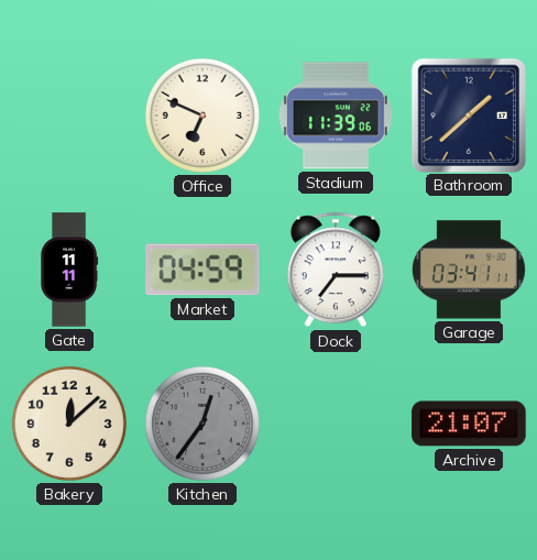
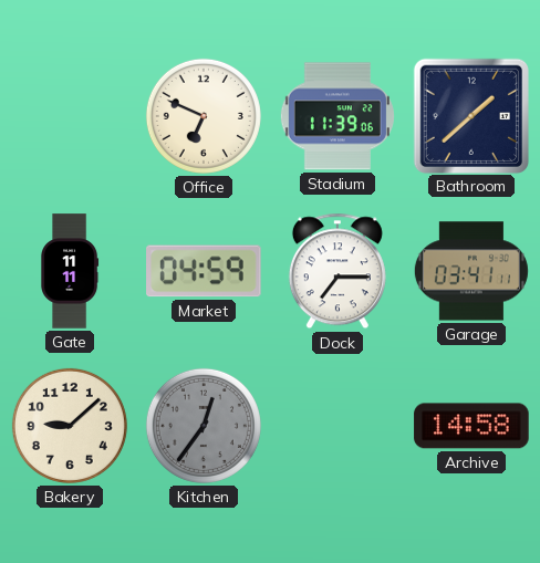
Bakery: 12:08 -> 9:08 (70, 426)
Archive: 21:07 -> 14:58 (471, 426)
